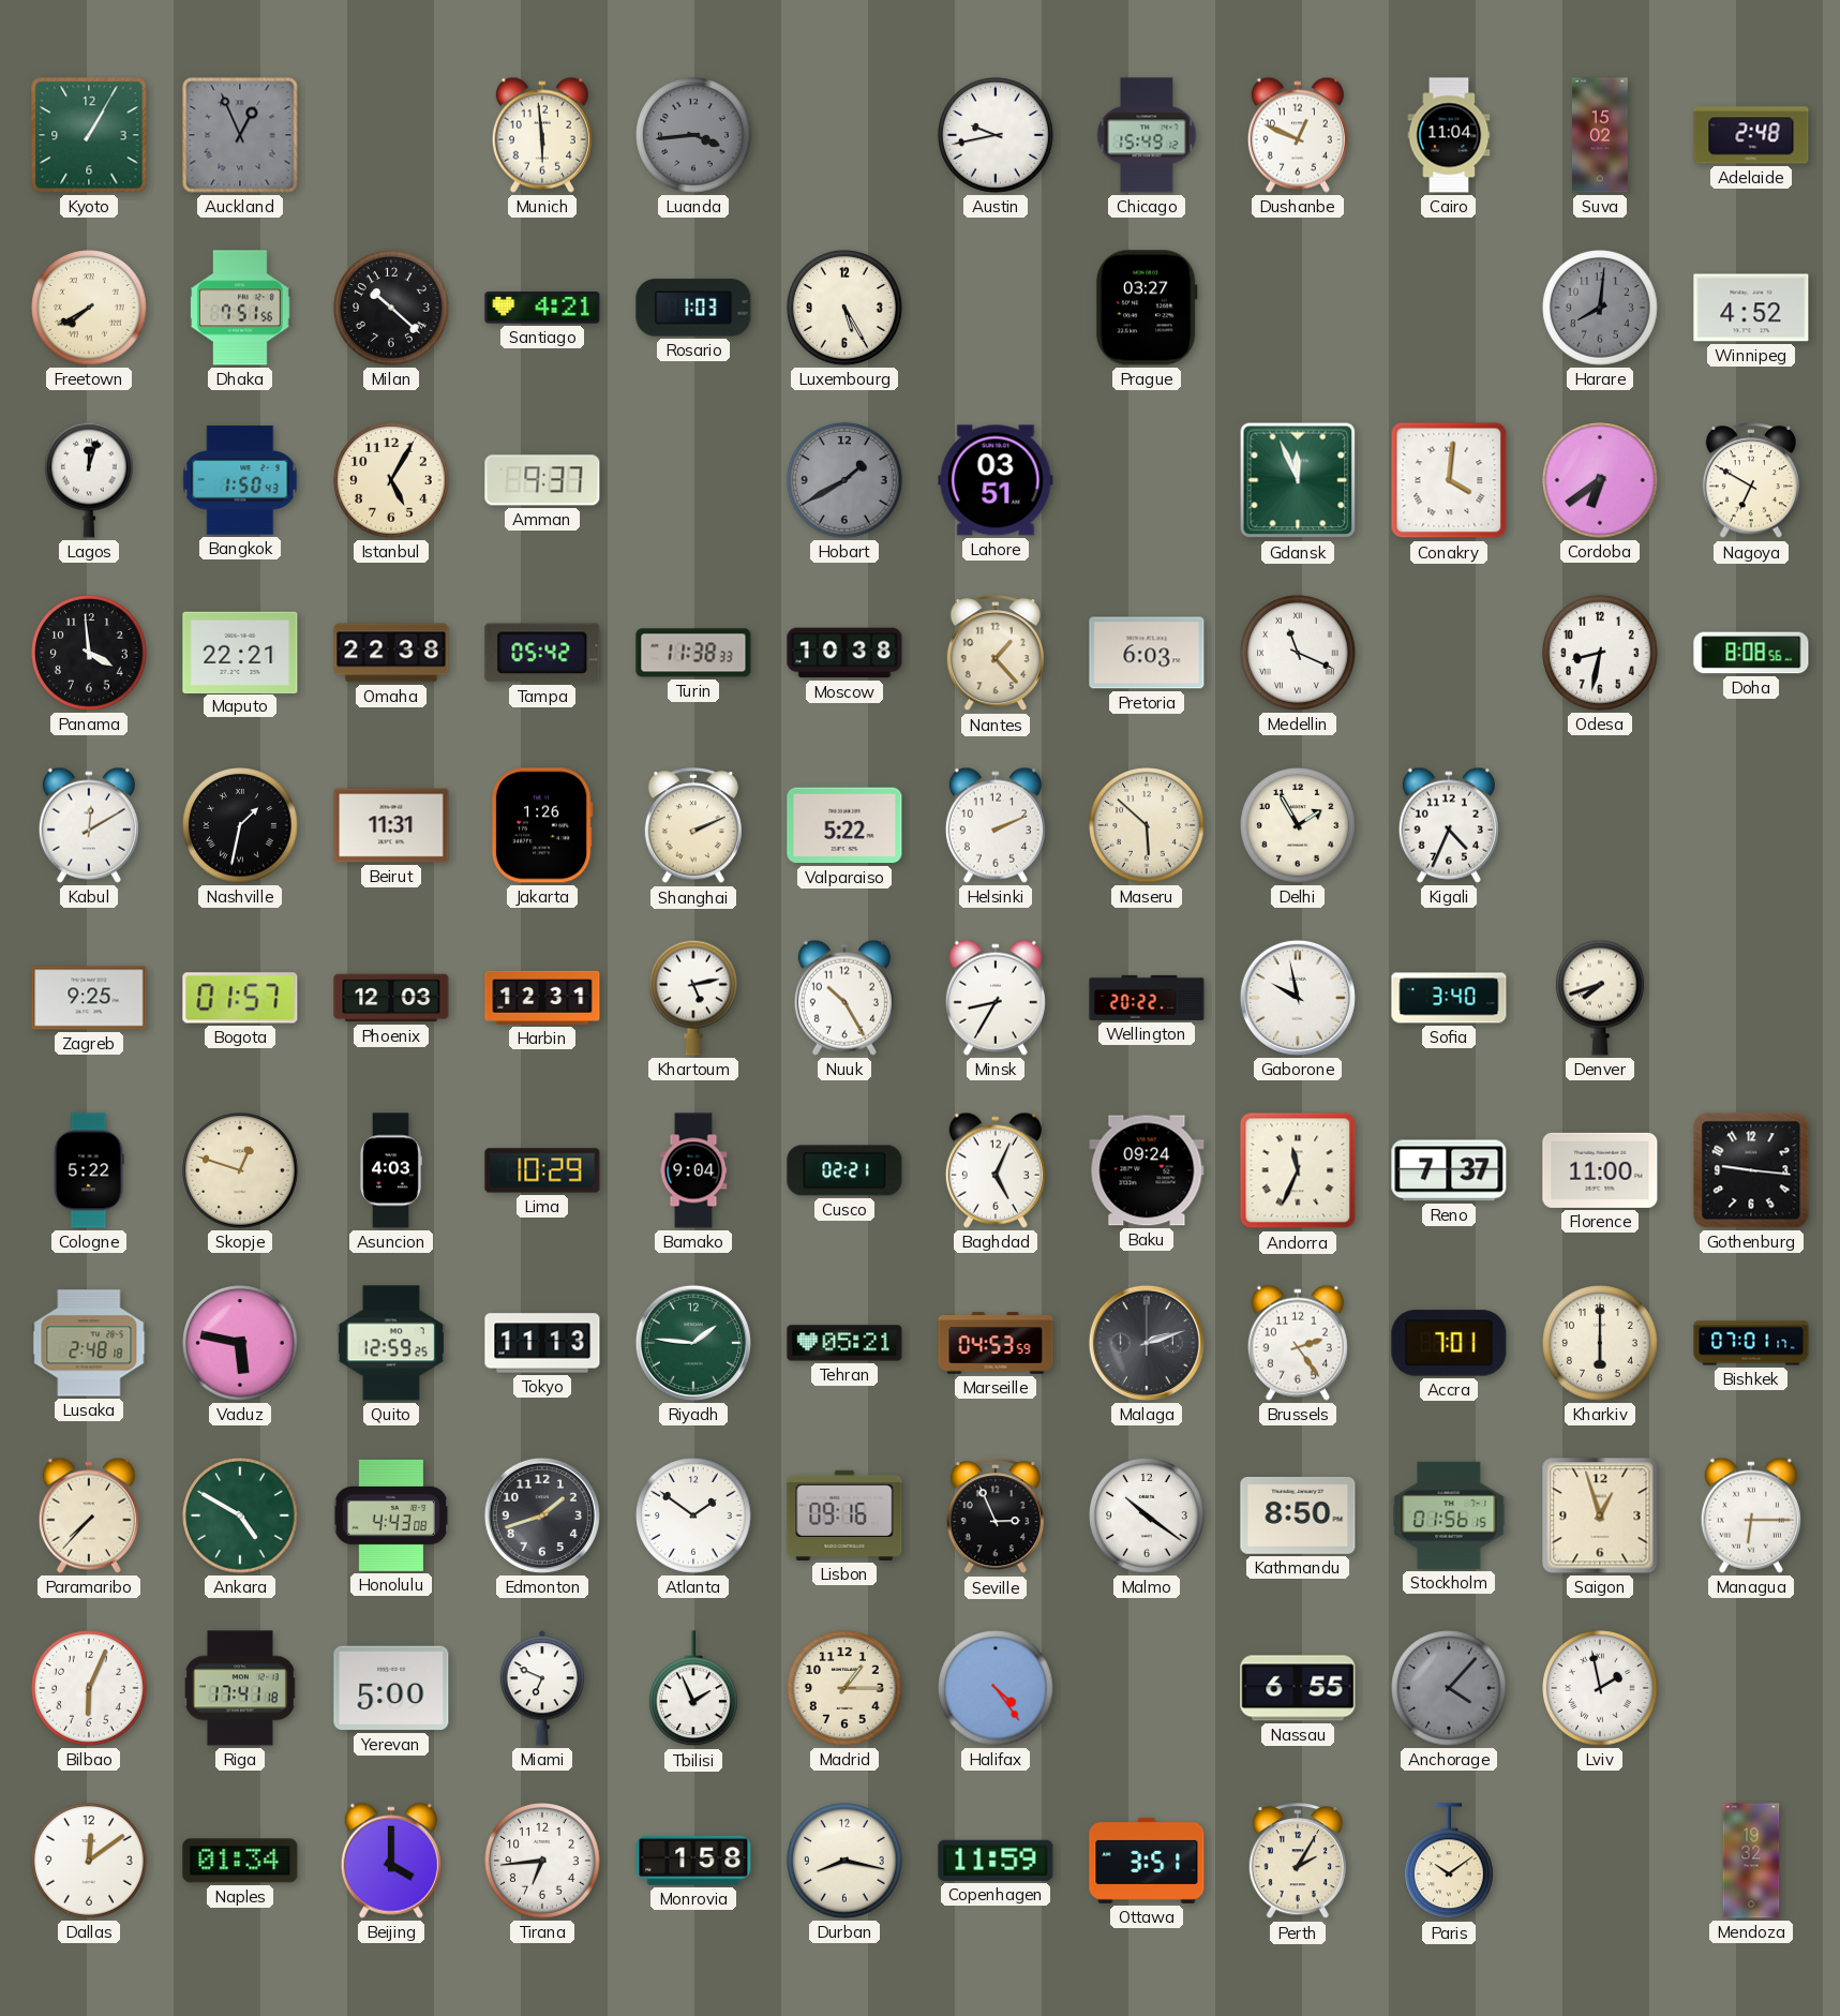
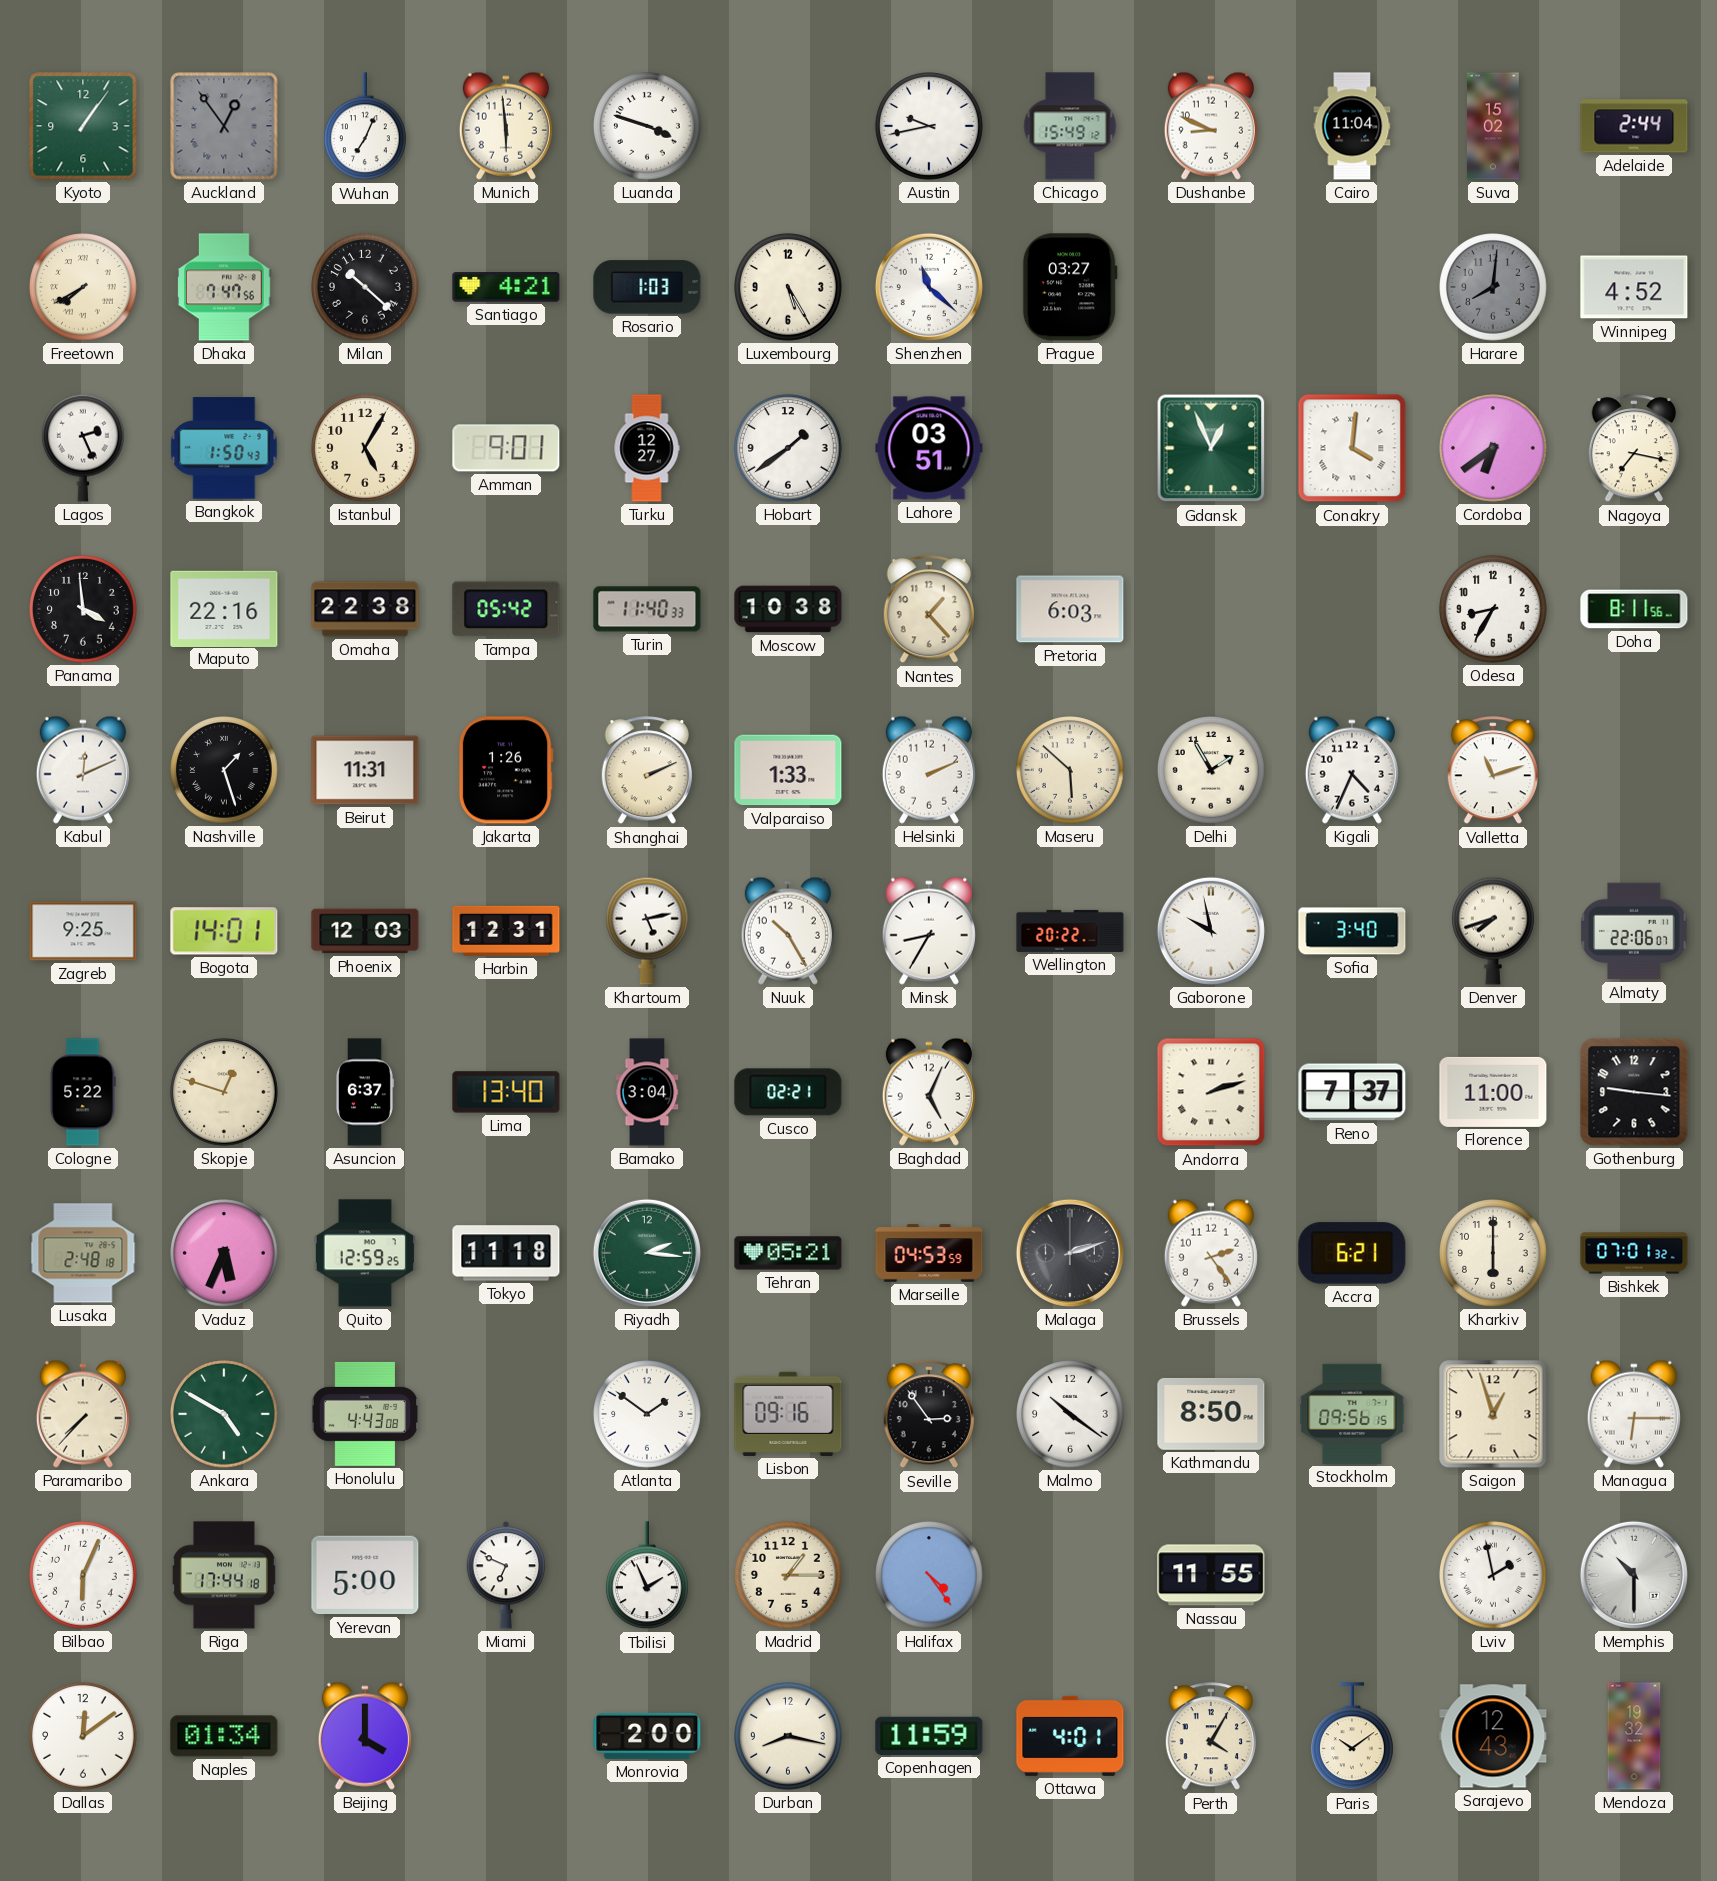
Kyoto: 1:05 -> 1:06 (83, 126)
Auckland: 12:56 -> 12:54 (224, 126)
Wuhan: none -> 7:04 (366, 127)
Luanda: 3:44 -> 3:48 (647, 126)
Luanda dial: grey -> white (647, 126)
Dushanbe: 12:49 -> 8:49 (1211, 126)
Adelaide: 2:48 -> 2:44 (1634, 126)
Dhaka: 7:51 -> 7:47 (224, 287)
Shenzhen: none -> 11:22 (929, 287)
Lagos: 12:03 -> 2:26 (84, 448)
Amman: 9:37 -> 9:01 (506, 448)
Turku: none -> 12:27 (647, 448)
Hobart: 1:40 -> 1:39 (788, 448)
Hobart dial: grey -> white (788, 448)
Gdansk: 11:56 -> 12:56 (1211, 448)
Nagoya: 6:50 -> 7:17 (1634, 449)
Maputo: 22:21 -> 22:16 (224, 608)
Turin: 11:38 -> 11:40 (647, 609)
Medellin: 11:19 -> none (1298, 653)
Odesa: 8:32 -> 8:35 (1493, 609)
Doha: 8:08 -> 8:11 (1634, 609)
Kabul: 12:10 -> 12:11 (83, 770)
Nashville: 1:32 -> 1:27 (224, 770)
Valparaiso: 5:22 -> 1:33 (788, 770)
Valletta: none -> 11:12 (1493, 771)
Bogota: 01:57 -> 14:01 (224, 931)
Almaty: none -> 22:06 (1634, 931)
Asuncion: 4:03 -> 6:37 (364, 1092)
Lima: 10:29 -> 13:40 (506, 1092)
Bamako: 9:04 -> 3:04 (647, 1092)
Baku: 09:24 -> none (1147, 1170)
Andorra: 11:34 -> 2:12 (1211, 1092)
Vaduz: 5:47 -> 5:34 (224, 1253)
Tokyo: 11:13 -> 11:18 (506, 1253)
Riyadh: 1:46 -> 2:16 (647, 1253)
Accra: 7:01 -> 6:21 (1352, 1253)
Bishkek: 07:01:17 -> 07:01:32 (1634, 1253)
Edmonton: 1:42 -> none (542, 1515)
Seville: 2:56 -> 2:54 (929, 1415)
Stockholm: 01:56 -> 09:56 (1352, 1414)
Riga: 17:41 -> 17:44 (224, 1575)
Nassau: 6:55 -> 11:55 (1211, 1575)
Anchorage: 4:07 -> none (1449, 1688)
Memphis: none -> 10:30 (1634, 1575)
Tirana: 6:44 -> none (542, 1861)
Monrovia: 1:58 -> 2:00 (647, 1736)
Ottawa: 3:51 -> 4:01 (1070, 1736)
Perth: 2:05 -> 4:05 (1211, 1737)
Sarajevo: none -> 12:43 (1493, 1736)
